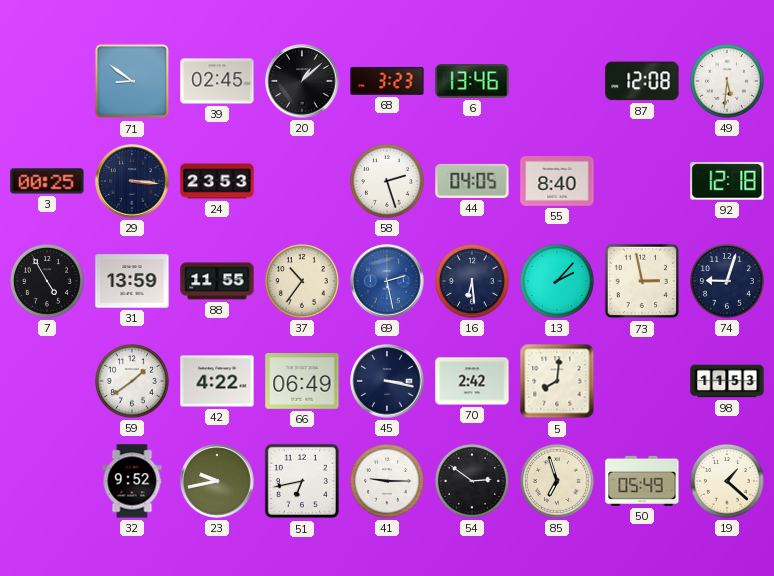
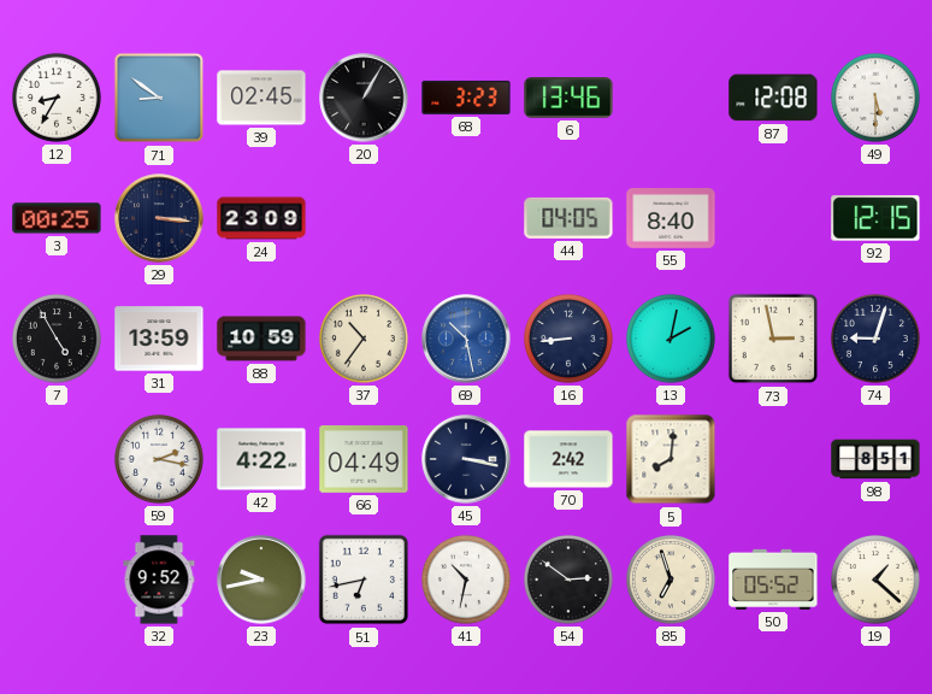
12: none -> 8:35 (57, 98)
20: 1:08 -> 1:05 (364, 98)
49: 5:31 -> 5:30 (875, 98)
24: 23:53 -> 23:09 (261, 218)
58: 2:27 -> none (387, 181)
92: 12:18 -> 12:15 (875, 218)
88: 11:55 -> 10:59 (261, 339)
69: 2:28 -> 10:28 (466, 339)
16: 6:29 -> 8:44 (568, 339)
13: 2:07 -> 2:02 (671, 339)
59: 1:39 -> 2:17 (159, 459)
66: 06:49 -> 04:49 (364, 459)
98: 11:53 -> 8:51 (875, 459)
41: 9:15 -> 10:32 (466, 580)
50: 05:49 -> 05:52 (773, 580)
